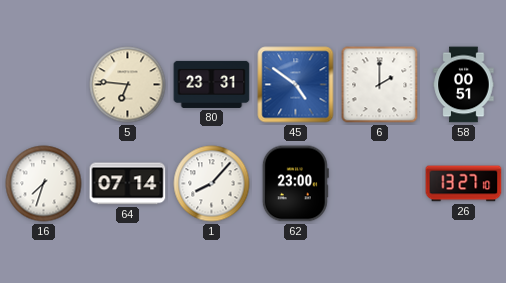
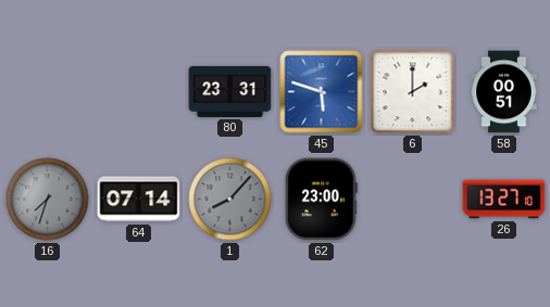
5: 6:46 -> none (128, 85)
45: 4:51 -> 5:48 (322, 92)
16 dial: white -> grey (48, 200)
1 dial: white -> grey (230, 200)
